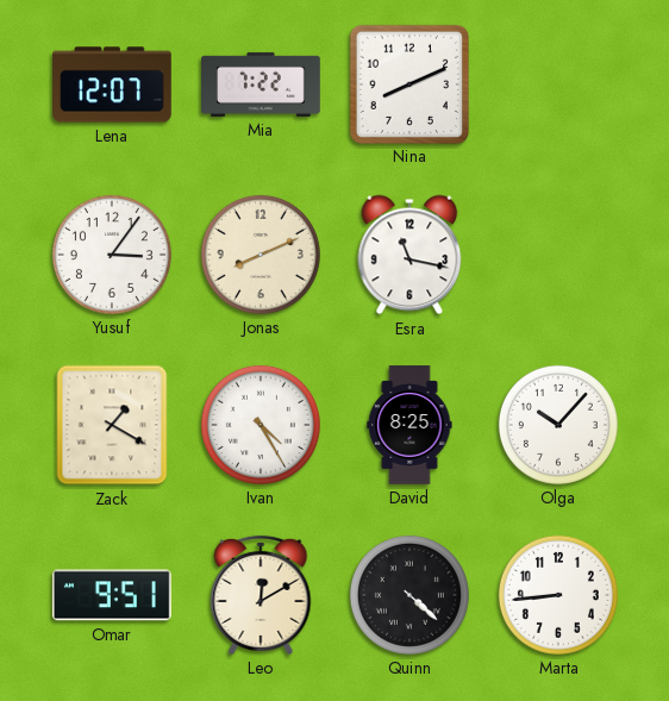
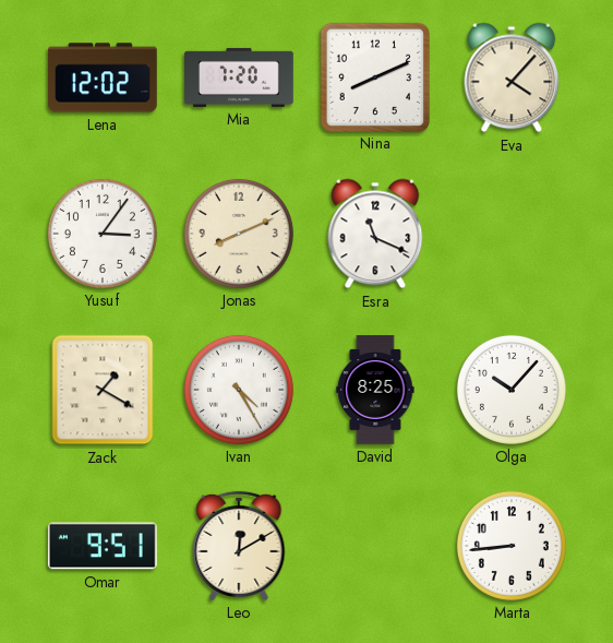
Lena: 12:07 -> 12:02 (103, 78)
Mia: 7:22 -> 7:20 (239, 78)
Eva: none -> 4:07 (512, 78)
Esra: 11:17 -> 11:19 (375, 234)
Quinn: 4:22 -> none (409, 595)
